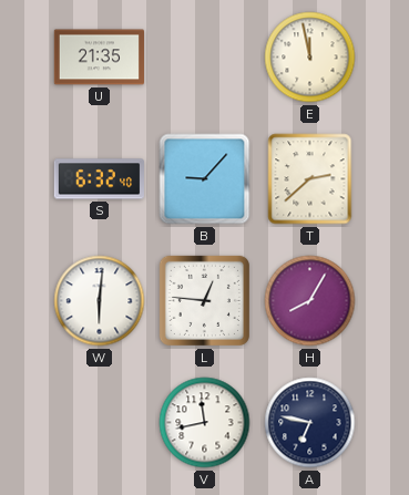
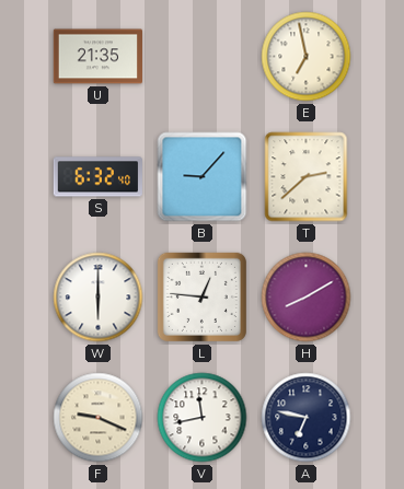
E: 11:58 -> 6:58 (307, 57)
W: 6:01 -> 6:00 (99, 298)
H: 8:05 -> 8:10 (307, 298)
F: none -> 9:19 (99, 418)
